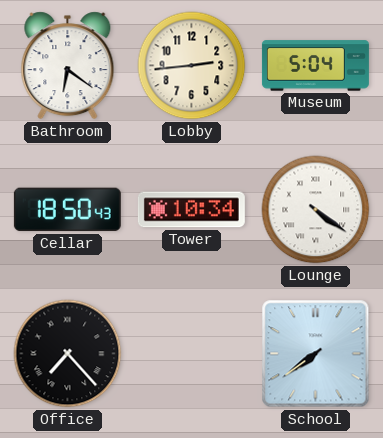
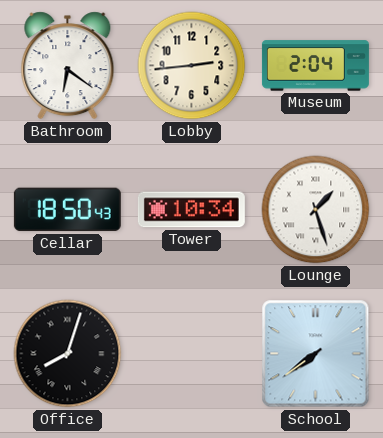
Museum: 5:04 -> 2:04 (315, 66)
Lounge: 4:21 -> 1:27 (316, 210)
Office: 7:23 -> 8:03 (68, 354)
